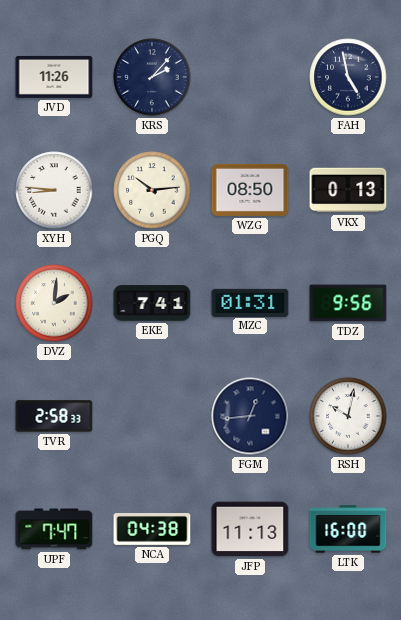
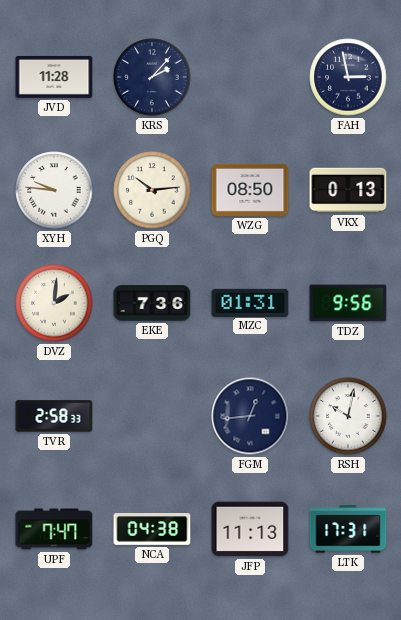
JVD: 11:26 -> 11:28 (54, 77)
FAH: 4:58 -> 2:58 (348, 77)
XYH: 8:46 -> 9:46 (54, 190)
EKE: 7:41 -> 7:36 (152, 303)
LTK: 16:00 -> 17:31 (348, 529)
